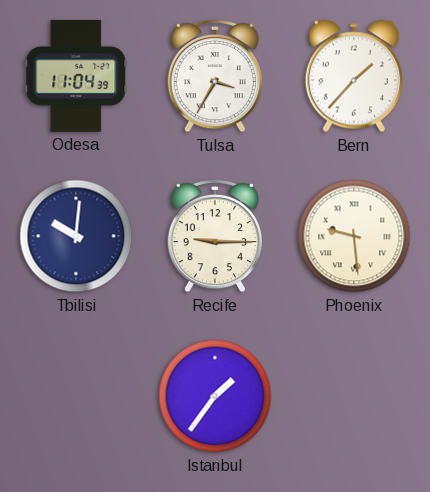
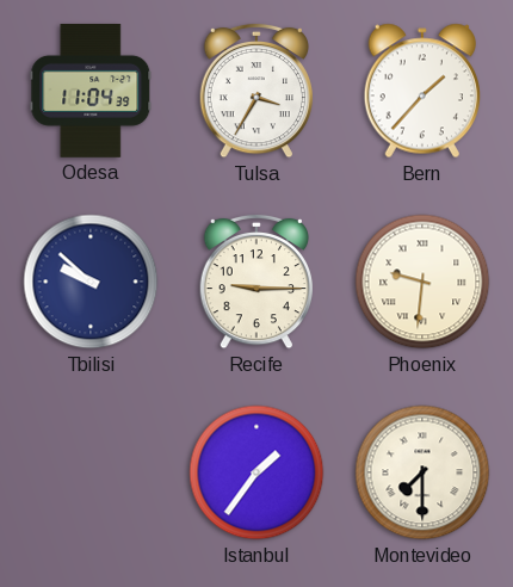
Tbilisi: 10:01 -> 9:52 (91, 282)
Phoenix: 9:29 -> 9:31 (422, 282)
Montevideo: none -> 7:30 (422, 472)
